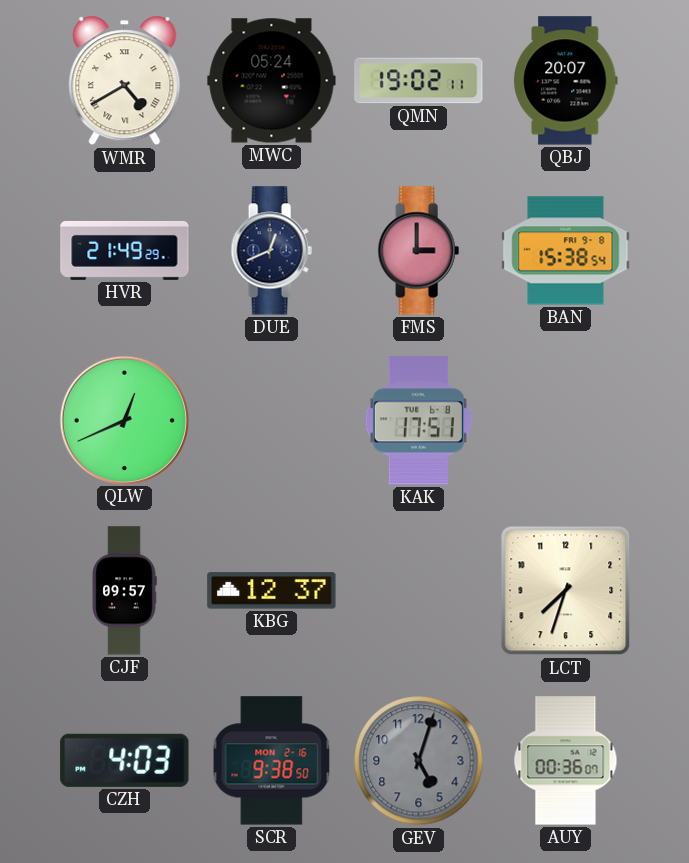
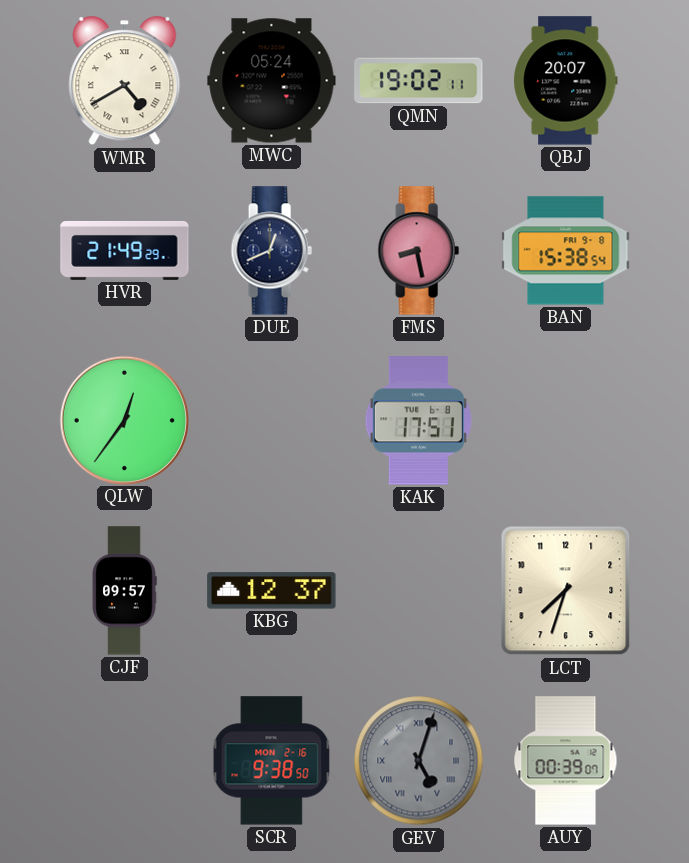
FMS: 3:00 -> 8:28 (418, 251)
QLW: 12:41 -> 12:36 (124, 420)
CZH: 4:03 -> none (125, 760)
GEV numerals: Arabic -> Roman (419, 761)
AUY: 00:36 -> 00:39 (566, 761)
